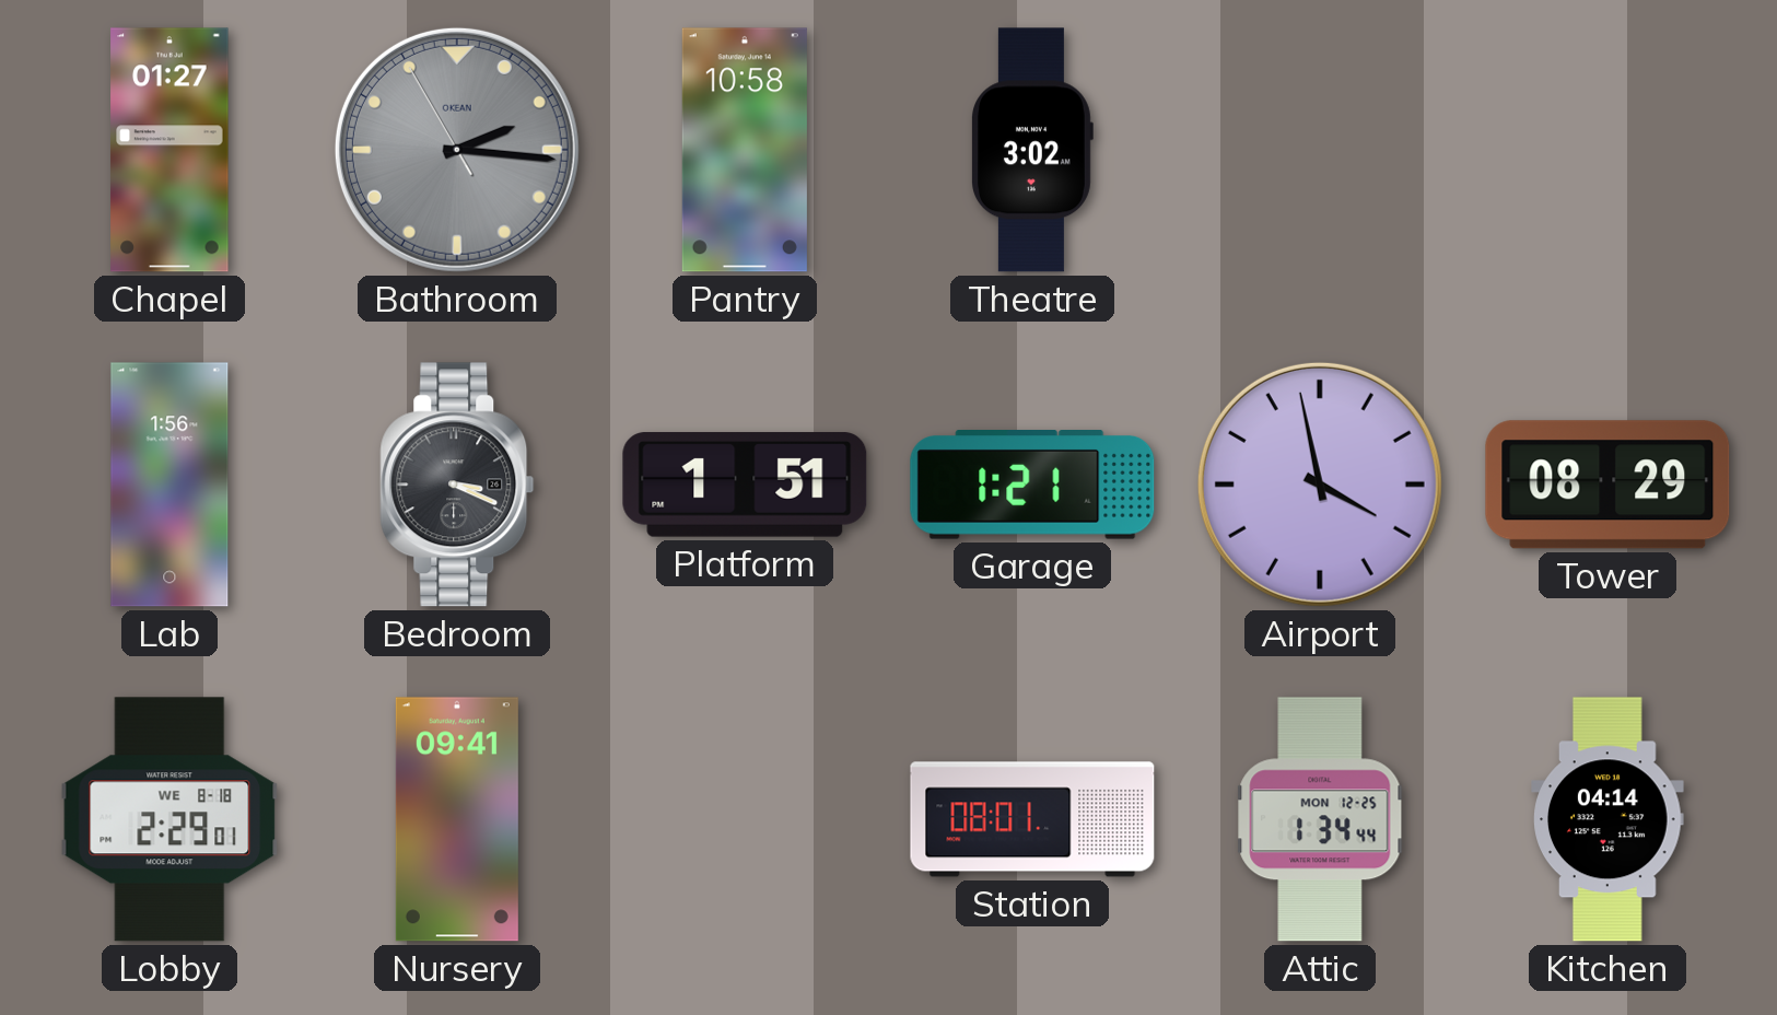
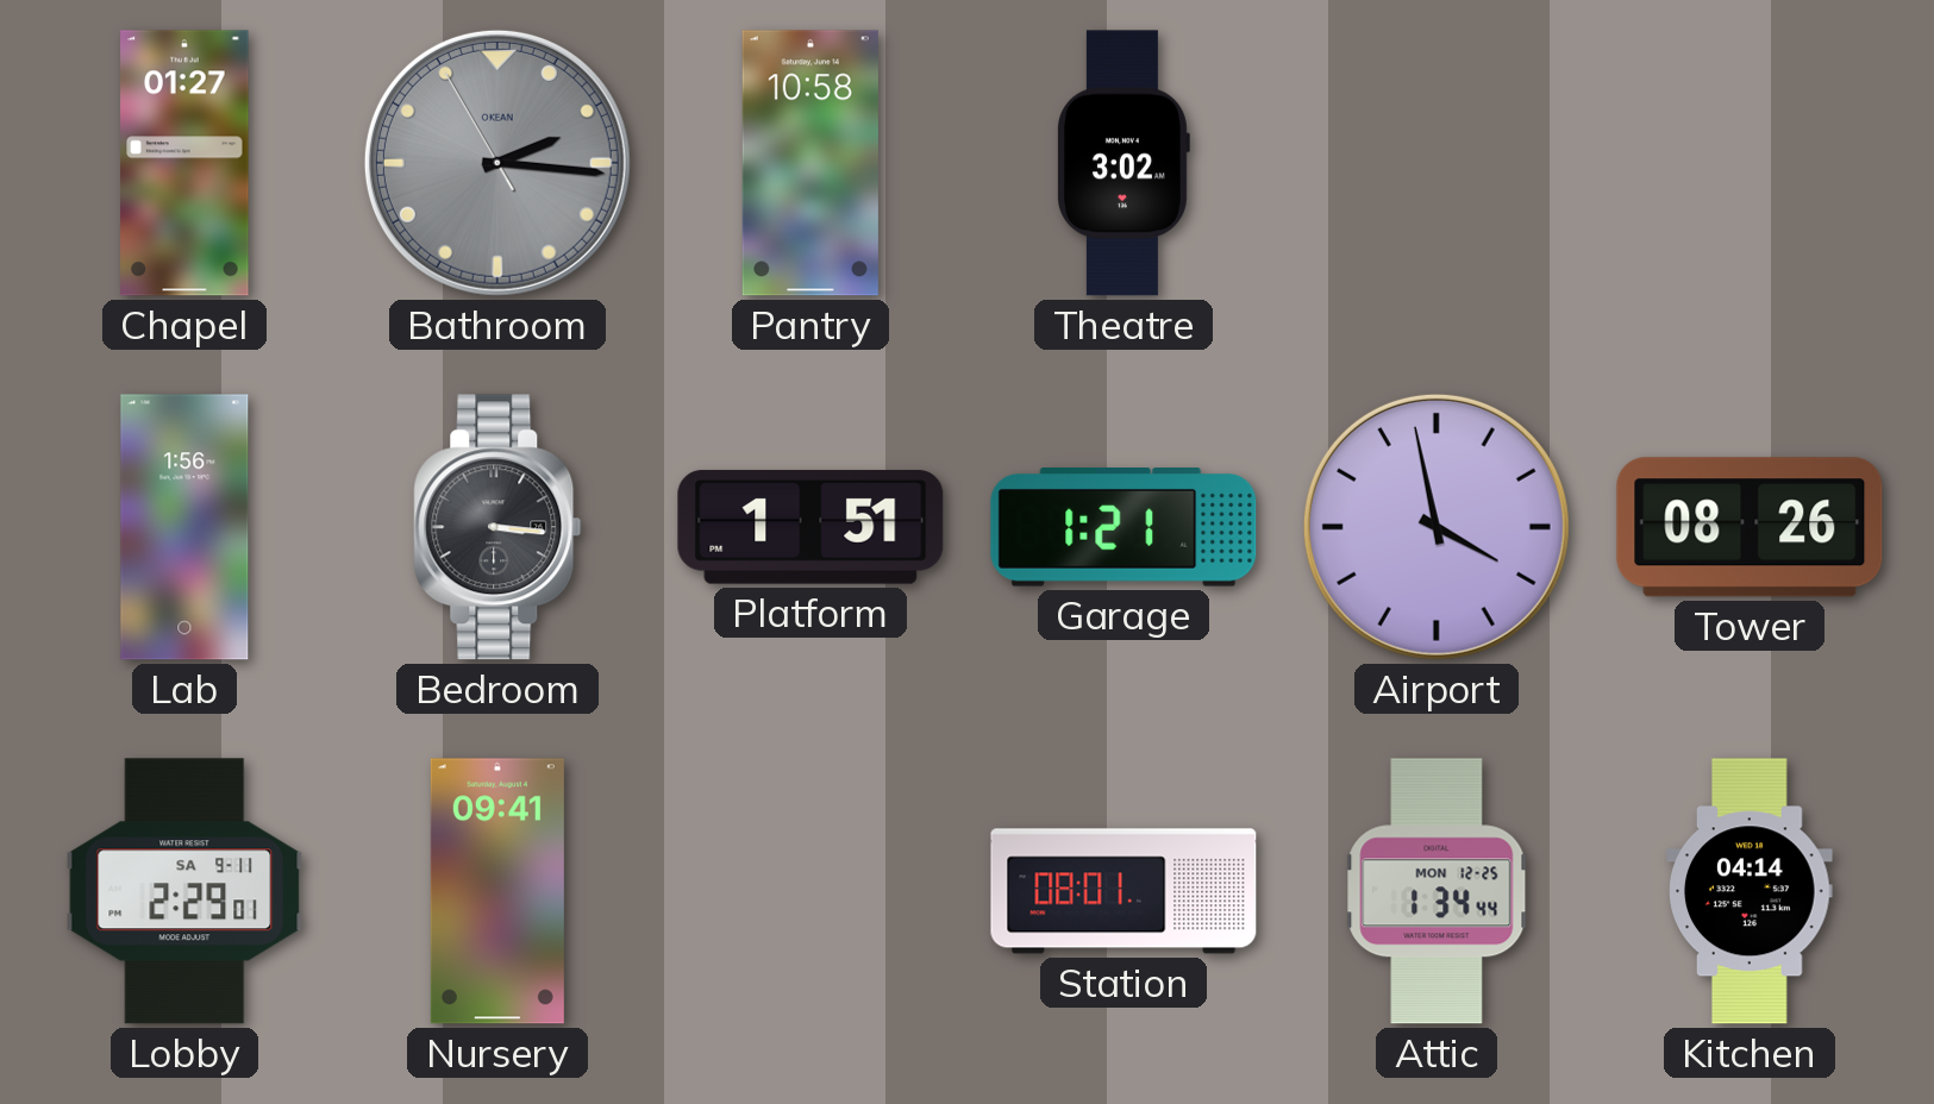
Bedroom: 3:19 -> 3:16 (497, 527)
Tower: 08:29 -> 08:26 (1750, 527)
Lobby date: WE 8-18 -> SA 9-11 (184, 891)
